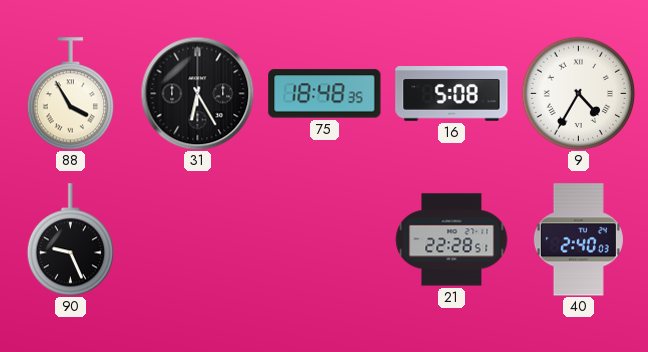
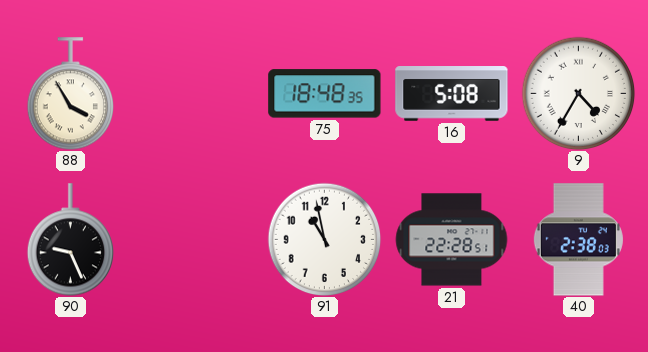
31: 6:25 -> none (197, 93)
91: none -> 10:58 (324, 239)
40: 2:40 -> 2:38 (578, 240)
